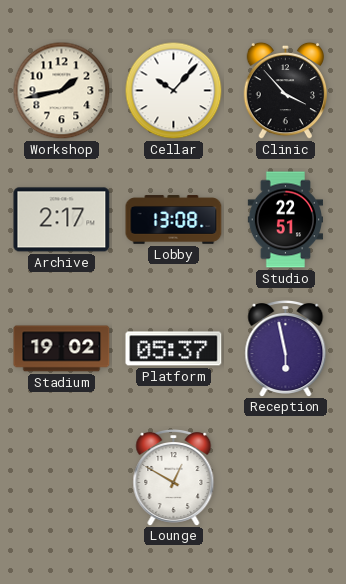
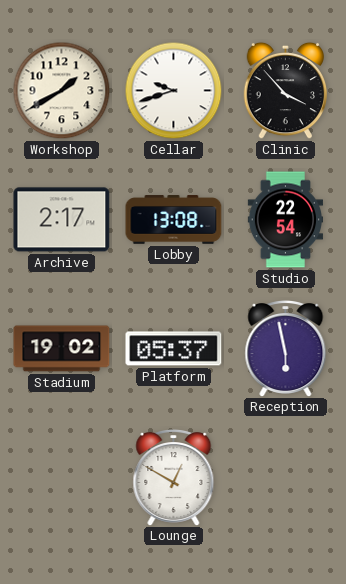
Workshop: 1:43 -> 1:40 (62, 91)
Cellar: 10:07 -> 9:42 (174, 91)
Studio: 22:51 -> 22:54 (285, 220)
